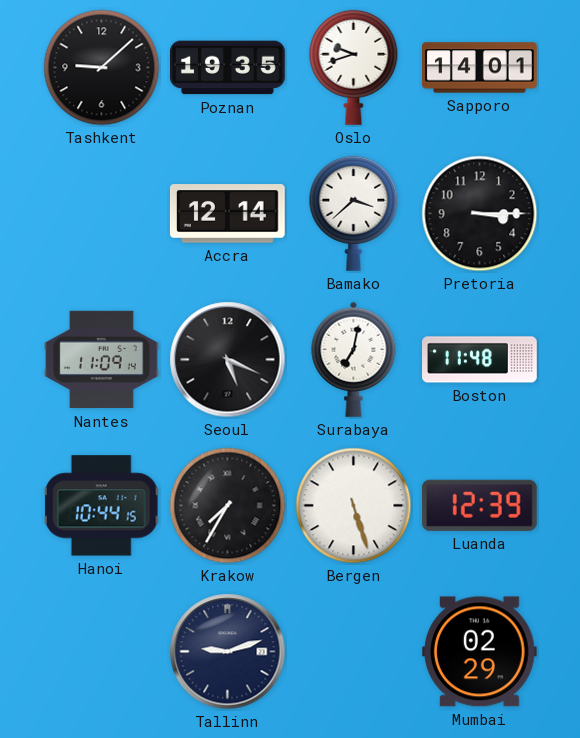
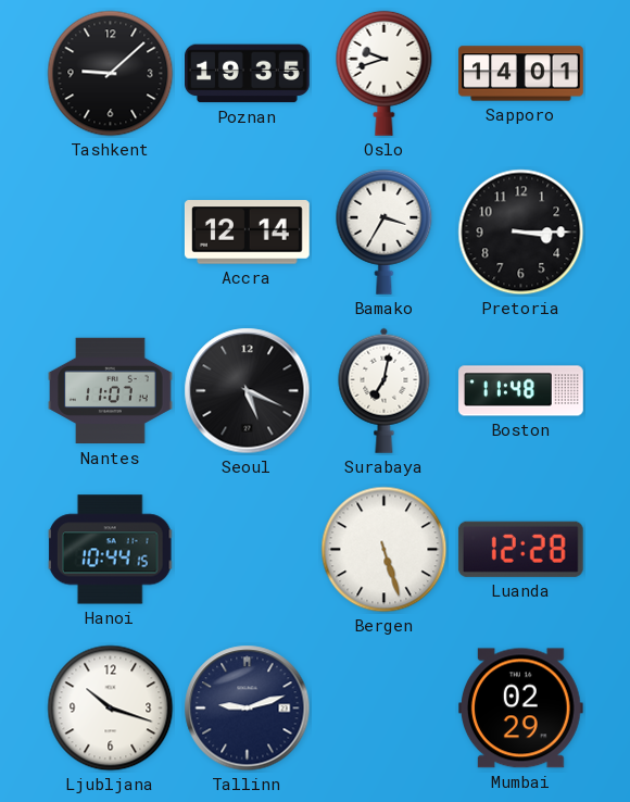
Bamako: 3:38 -> 3:35 (385, 231)
Nantes: 11:09 -> 11:07 (111, 391)
Krakow: 7:35 -> none (228, 506)
Luanda: 12:39 -> 12:28 (520, 549)
Ljubljana: none -> 10:18 (111, 709)
